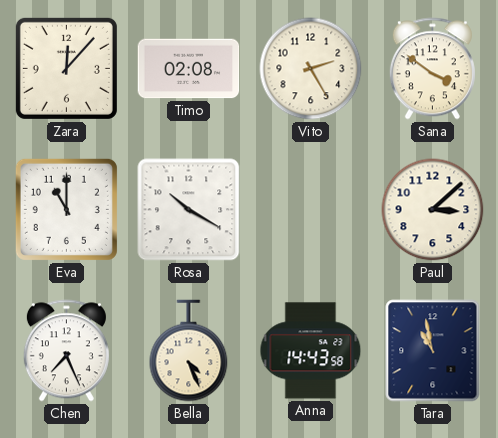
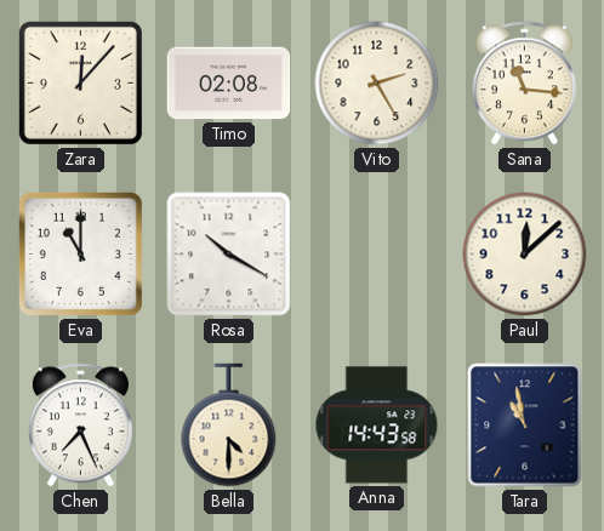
Sana: 3:51 -> 11:16 (524, 84)
Paul: 3:08 -> 12:08 (525, 255)
Bella: 4:26 -> 4:30 (229, 426)
